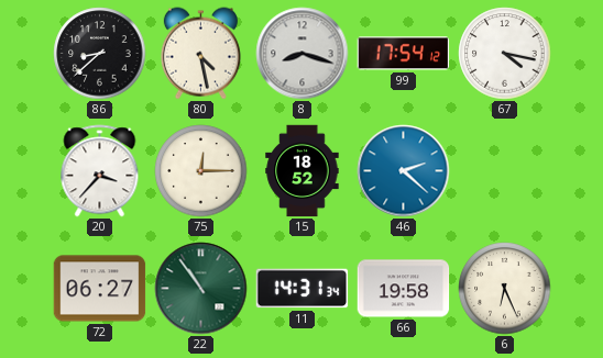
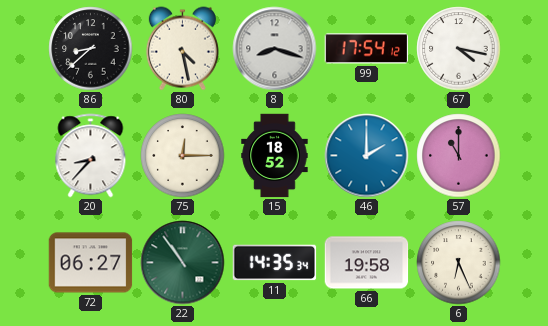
20: 3:37 -> 8:37 (91, 156)
46: 2:22 -> 2:00 (367, 156)
57: none -> 11:00 (459, 156)
11: 14:31 -> 14:35 (275, 263)
